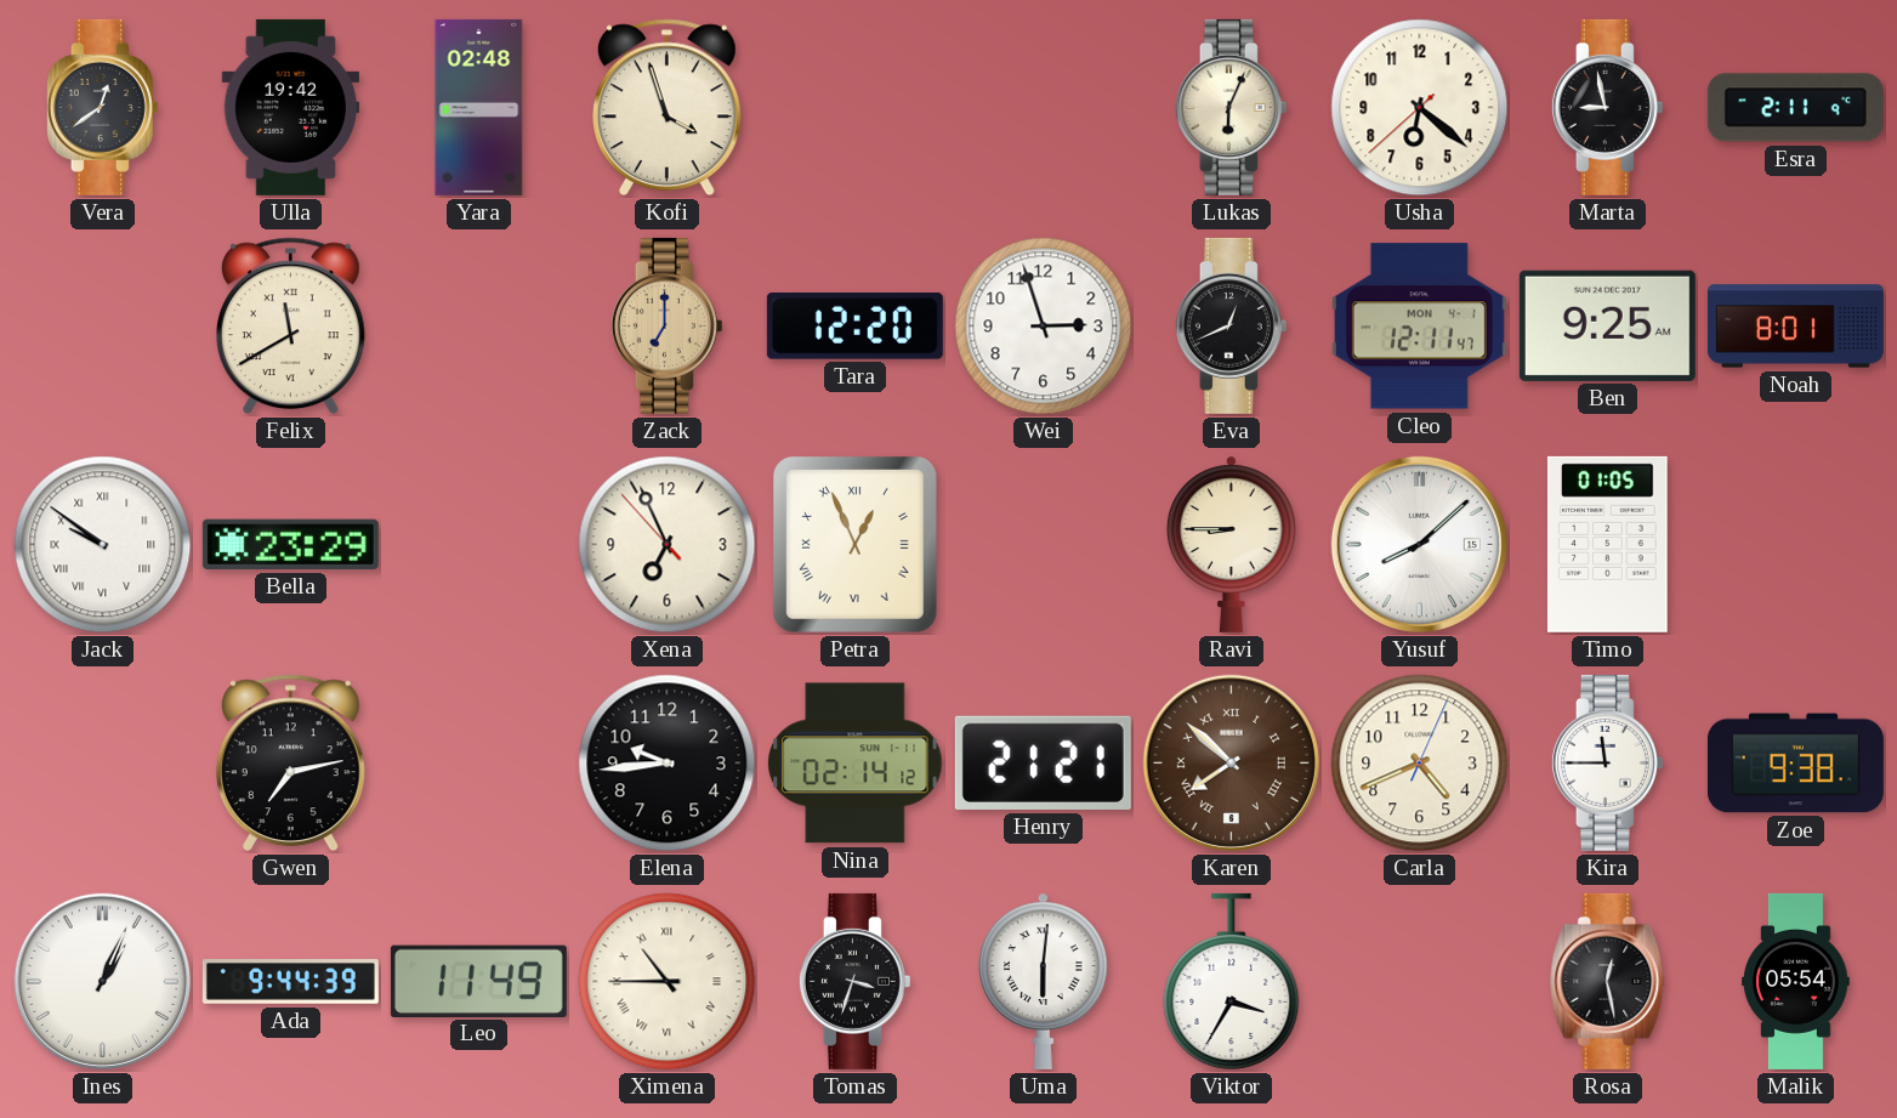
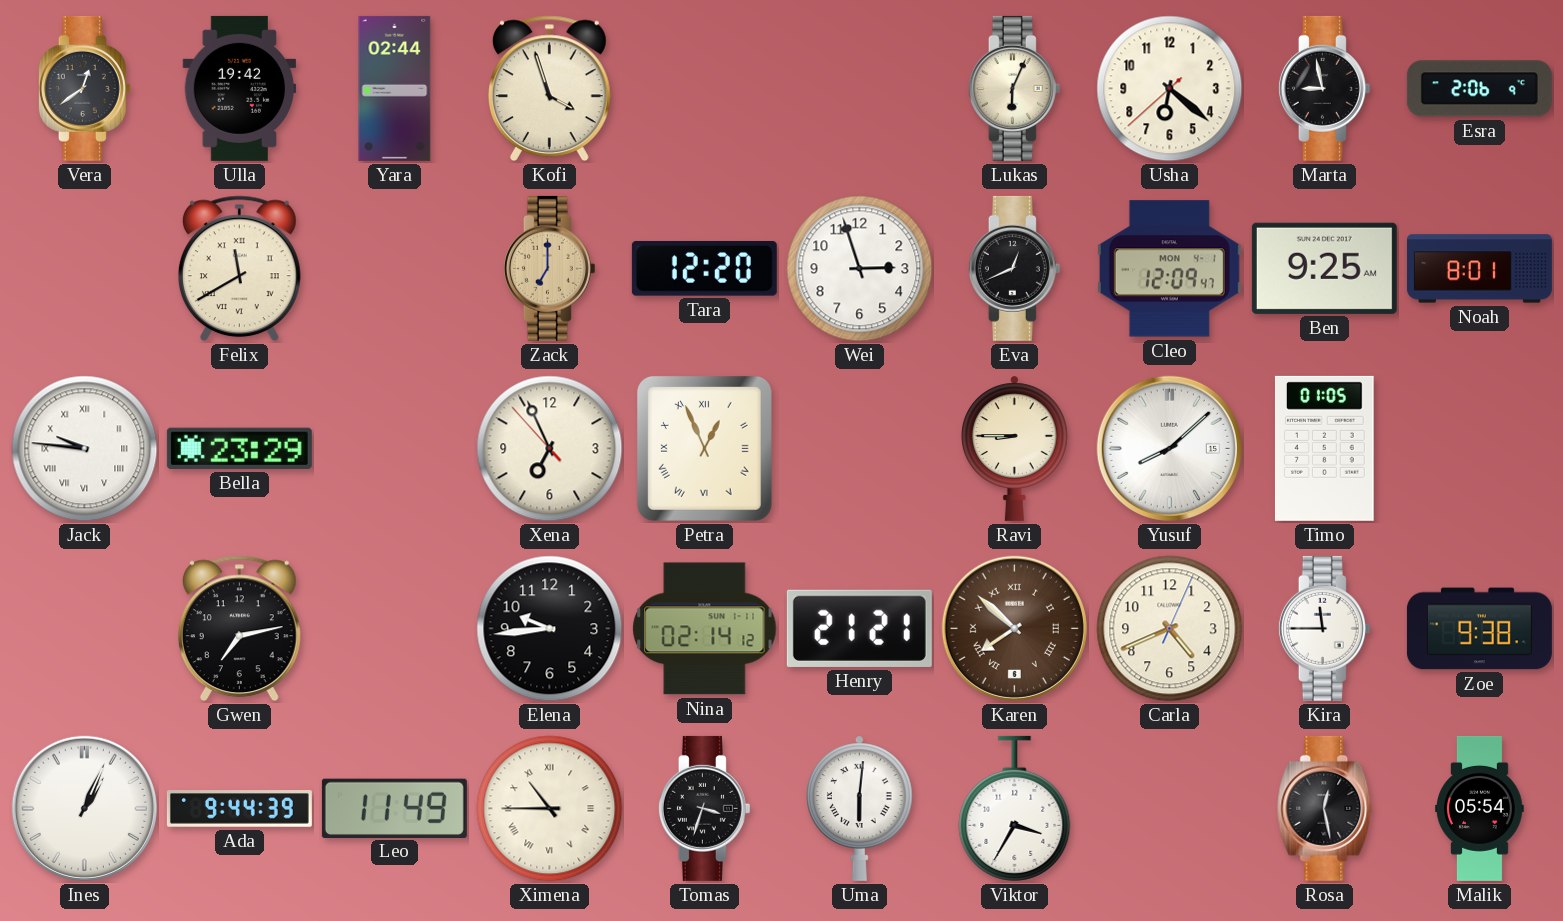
Yara: 02:48 -> 02:44 (395, 88)
Esra: 2:11 -> 2:06 (1479, 89)
Cleo: 12:11 -> 12:09 (1169, 269)
Jack: 9:51 -> 9:46 (85, 449)
